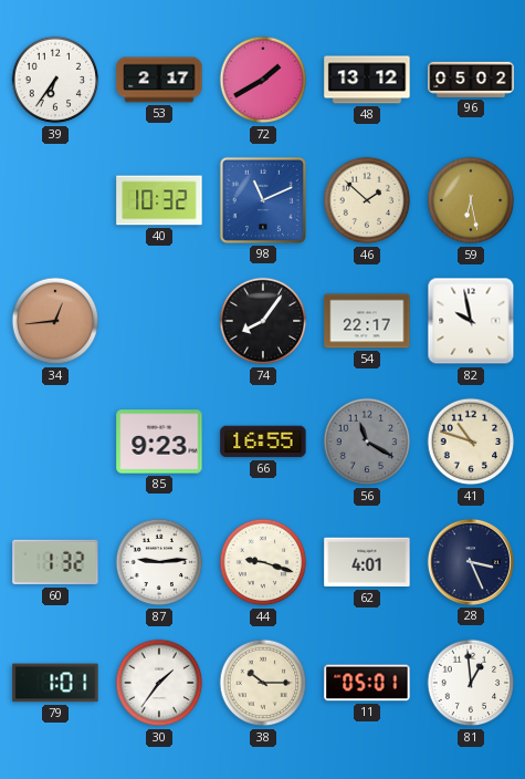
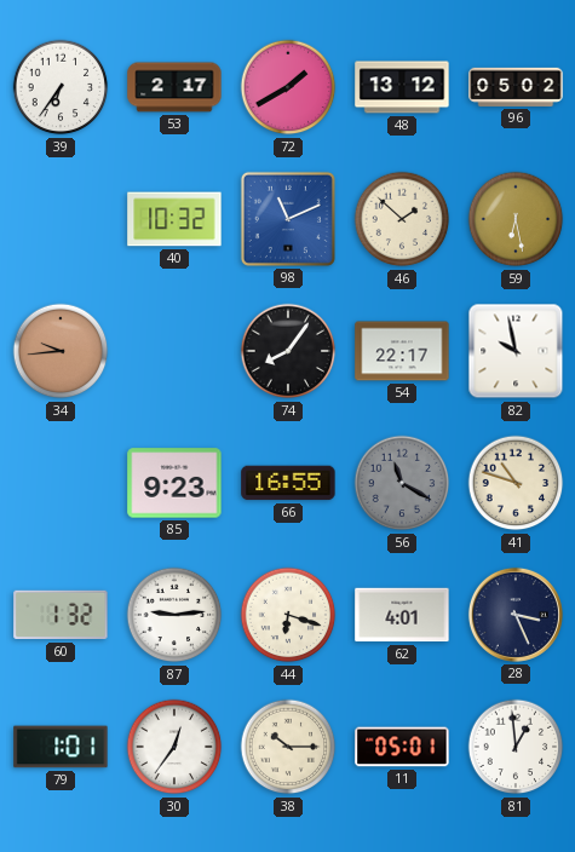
34: 12:44 -> 9:44 (61, 351)
44: 9:18 -> 6:18 (288, 615)
30: 1:36 -> 12:36 (174, 747)
